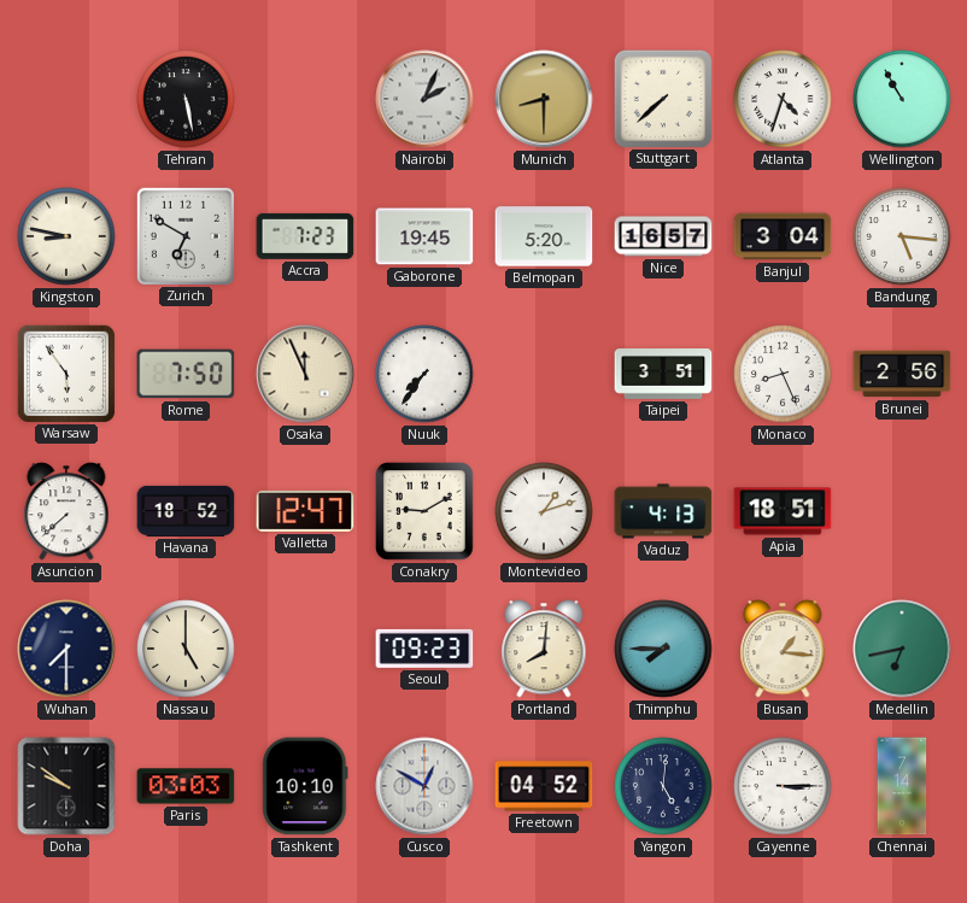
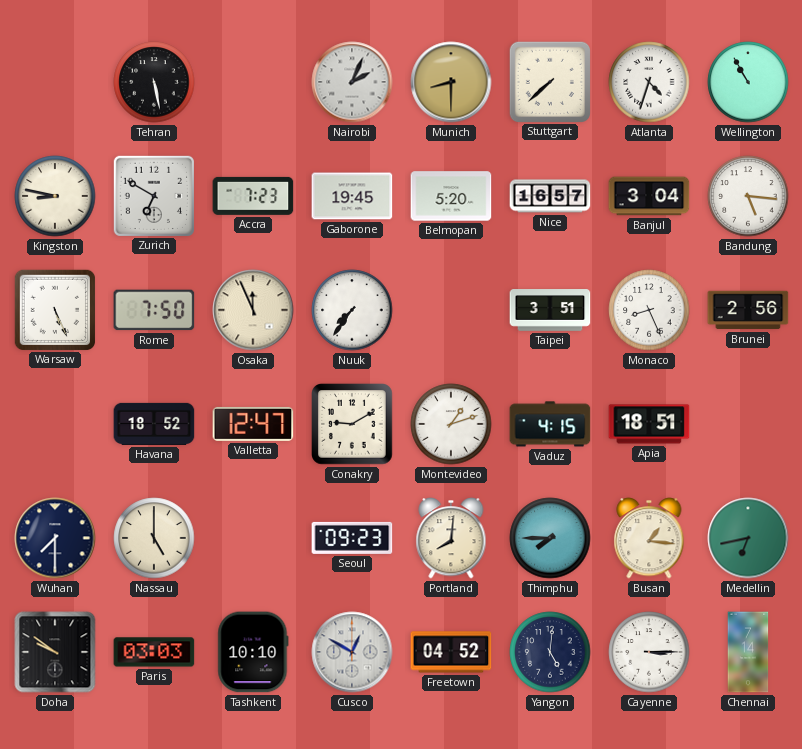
Warsaw: 5:54 -> 5:26 (54, 309)
Asuncion: 7:38 -> none (66, 511)
Vaduz: 4:13 -> 4:15 (550, 424)
